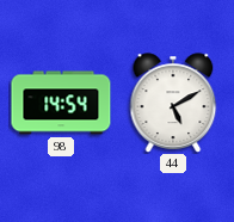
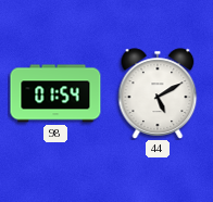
98: 14:54 -> 01:54 (55, 93)
